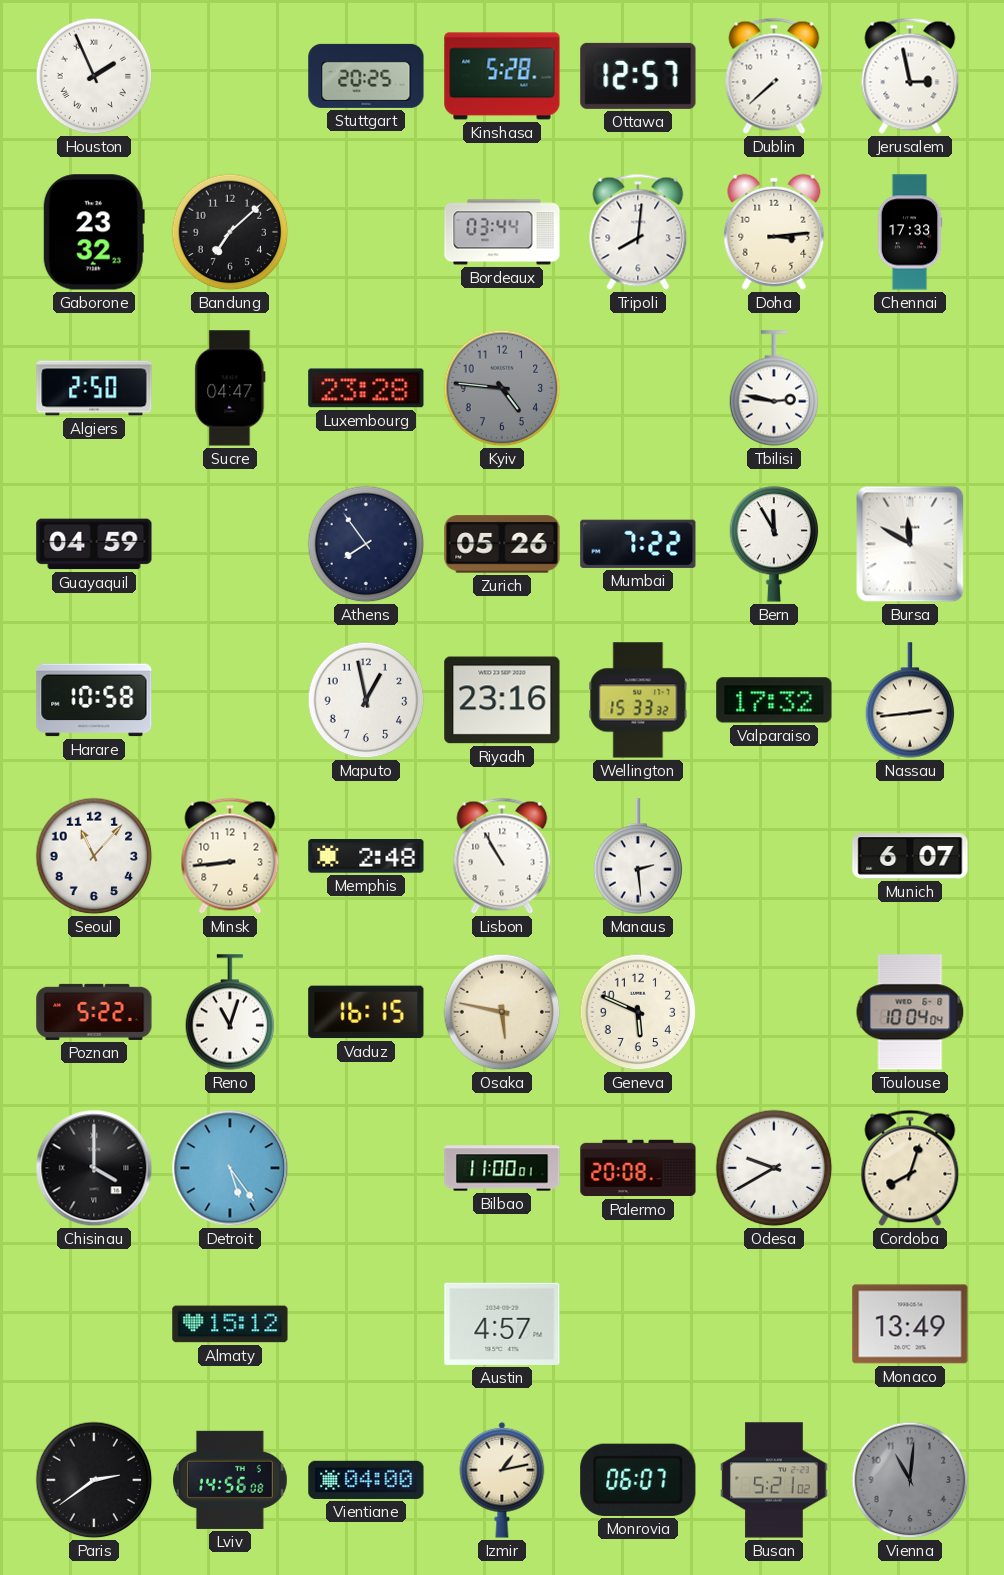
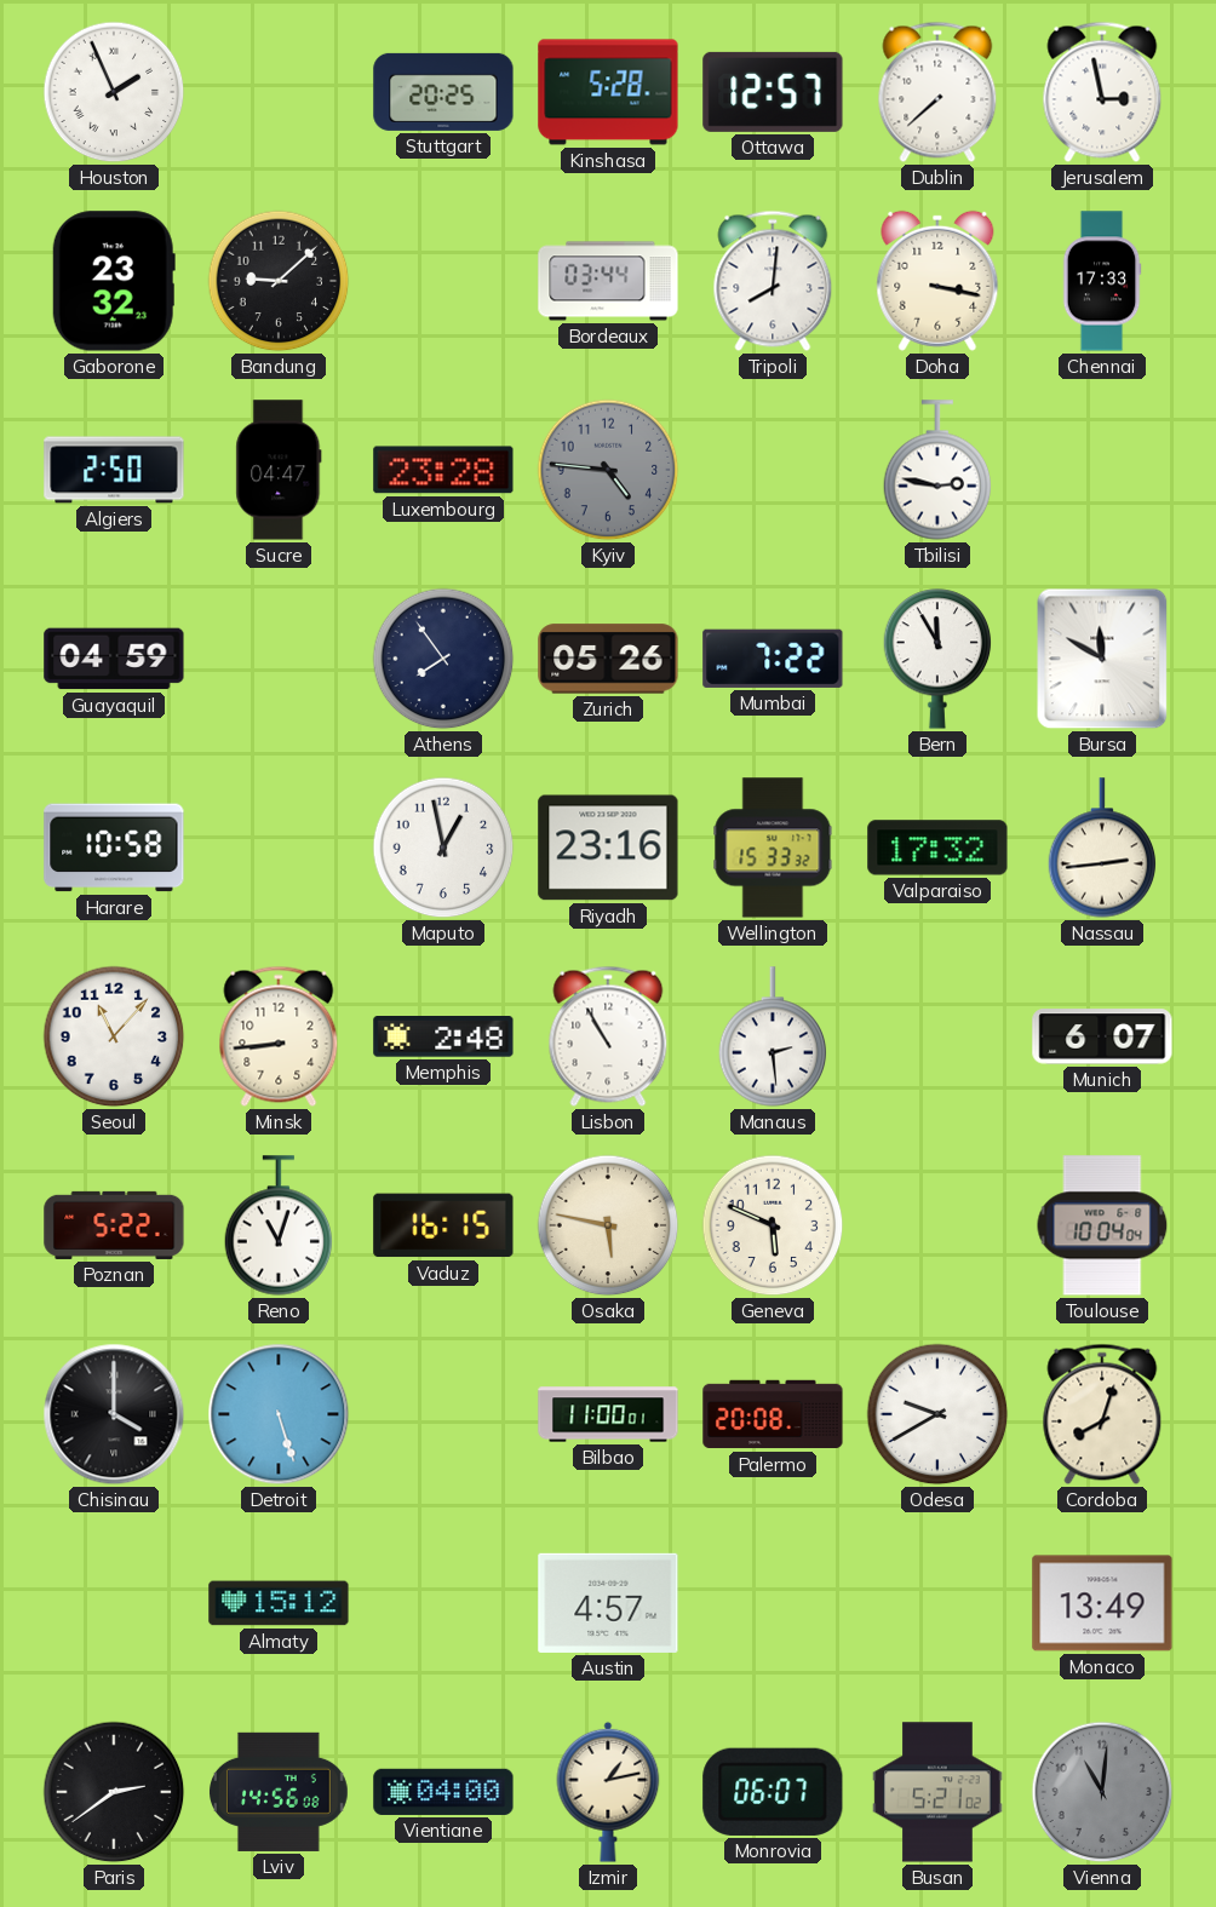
Bandung: 7:08 -> 9:08 (279, 281)
Doha: 3:14 -> 3:17 (937, 281)
Detroit: 5:24 -> 5:27 (279, 1414)
